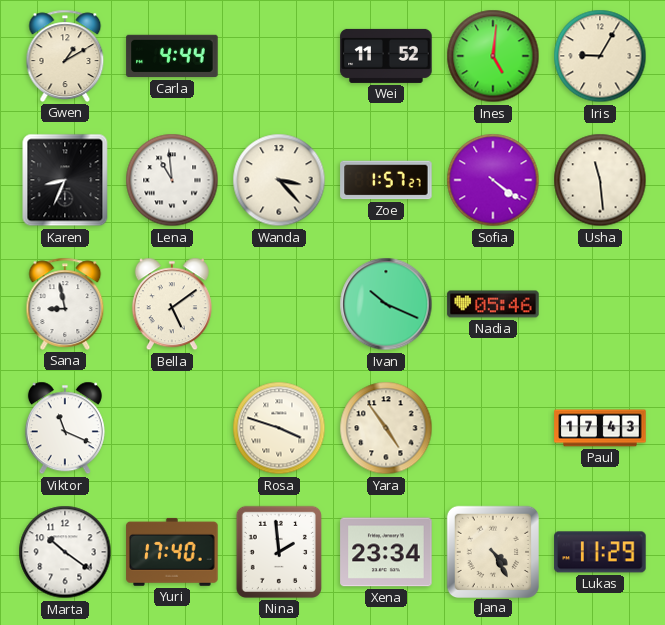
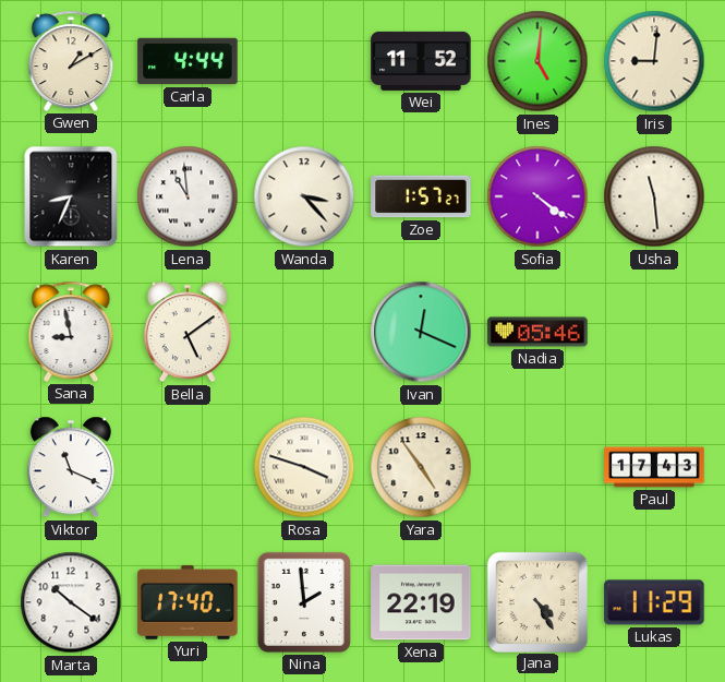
Iris: 9:05 -> 9:01 (654, 61)
Ivan: 10:19 -> 12:19 (421, 332)
Xena: 23:34 -> 22:19 (421, 602)
